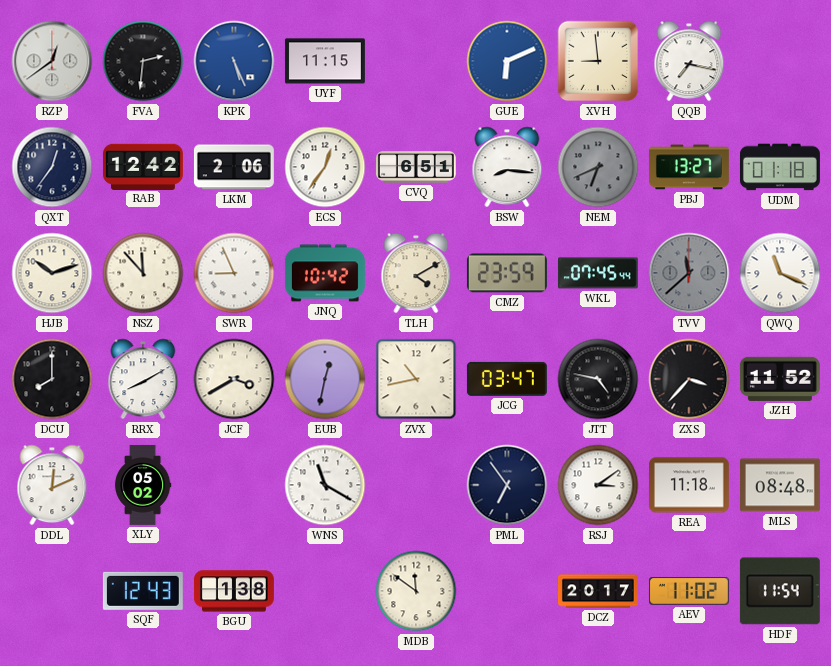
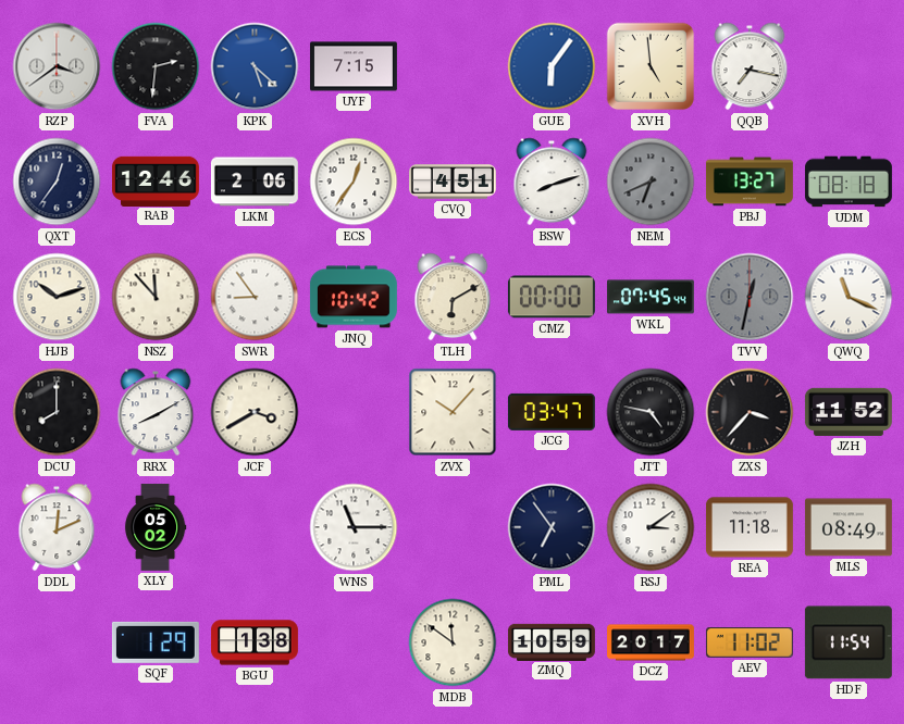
RZP: 12:39 -> 3:39 (57, 66)
KPK: 5:26 -> 5:22 (255, 66)
UYF: 11:15 -> 7:15 (354, 66)
GUE: 6:11 -> 6:06 (552, 66)
XVH: 8:59 -> 4:59 (651, 66)
RAB: 12:42 -> 12:46 (156, 180)
CVQ: 6:51 -> 4:51 (453, 182)
BSW: 8:16 -> 8:12 (552, 182)
UDM: 01:18 -> 08:18 (849, 182)
SWR: 8:56 -> 8:54 (255, 297)
TLH: 4:10 -> 6:10 (453, 297)
CMZ: 23:59 -> 00:00 (552, 297)
TVV: 11:38 -> 12:32 (750, 297)
EUB: 12:32 -> none (325, 379)
ZVX: 10:43 -> 10:07 (453, 412)
WNS: 11:20 -> 11:15 (354, 527)
MLS: 08:48 -> 08:49 (849, 527)
SQF: 12:43 -> 1:29 (156, 642)
ZMQ: none -> 10:59 (552, 641)
